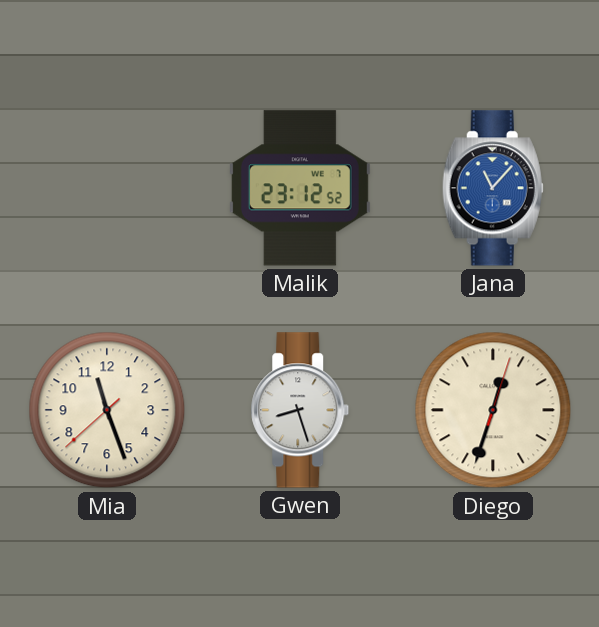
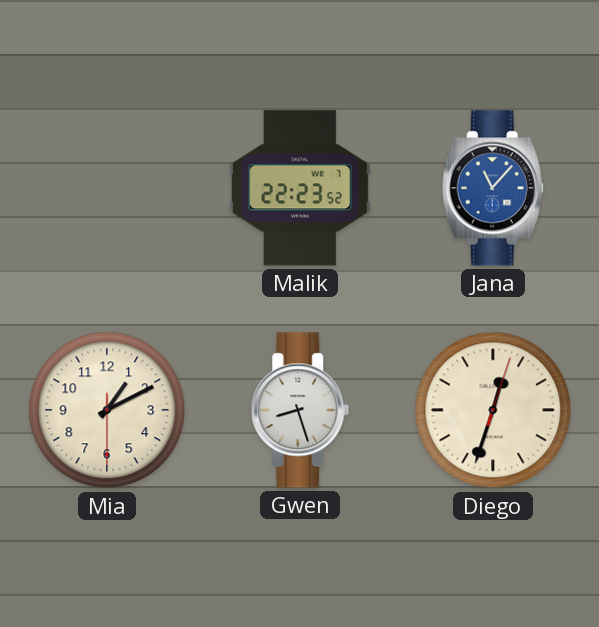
Malik: 23:12 -> 22:23 (300, 188)
Mia: 11:26 -> 1:10 (107, 410)
